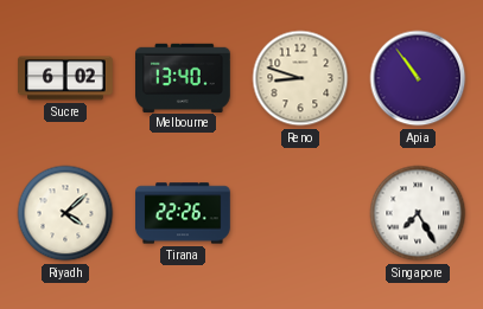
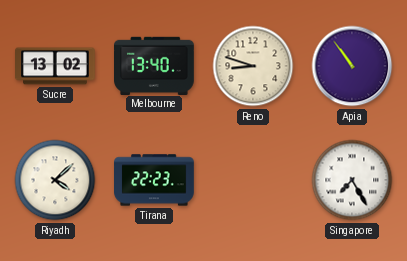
Sucre: 6:02 -> 13:02 (56, 66)
Tirana: 22:26 -> 22:23 (154, 180)
